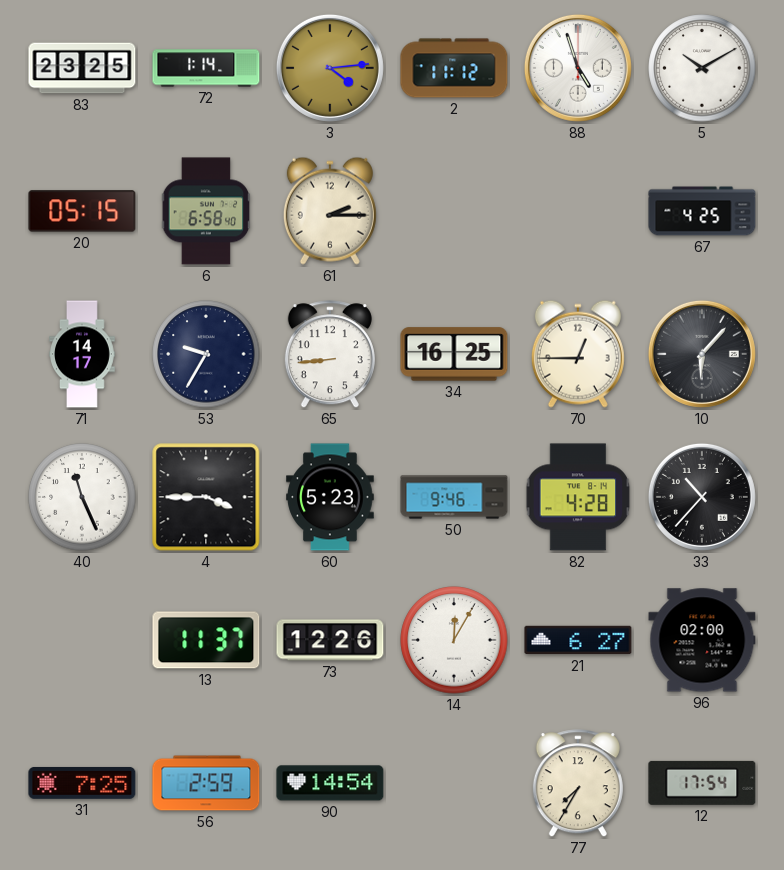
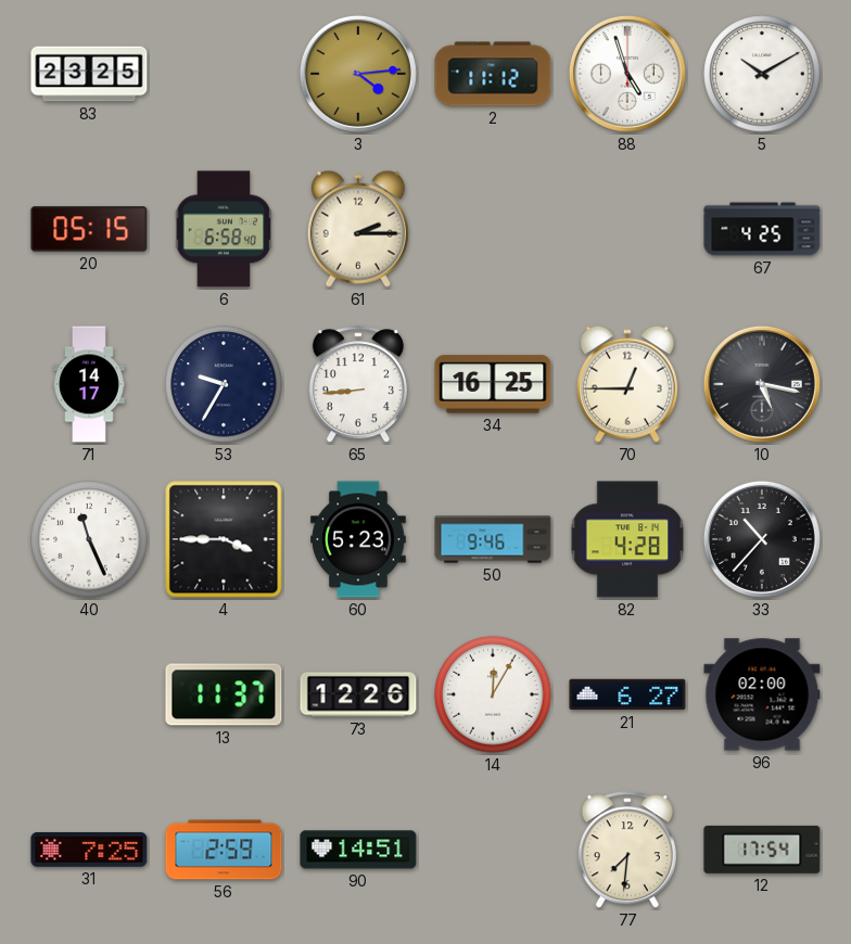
72: 1:14 -> none (206, 68)
10: 6:07 -> 5:17 (762, 384)
90: 14:54 -> 14:51 (358, 850)
77: 7:35 -> 7:31 (627, 851)
